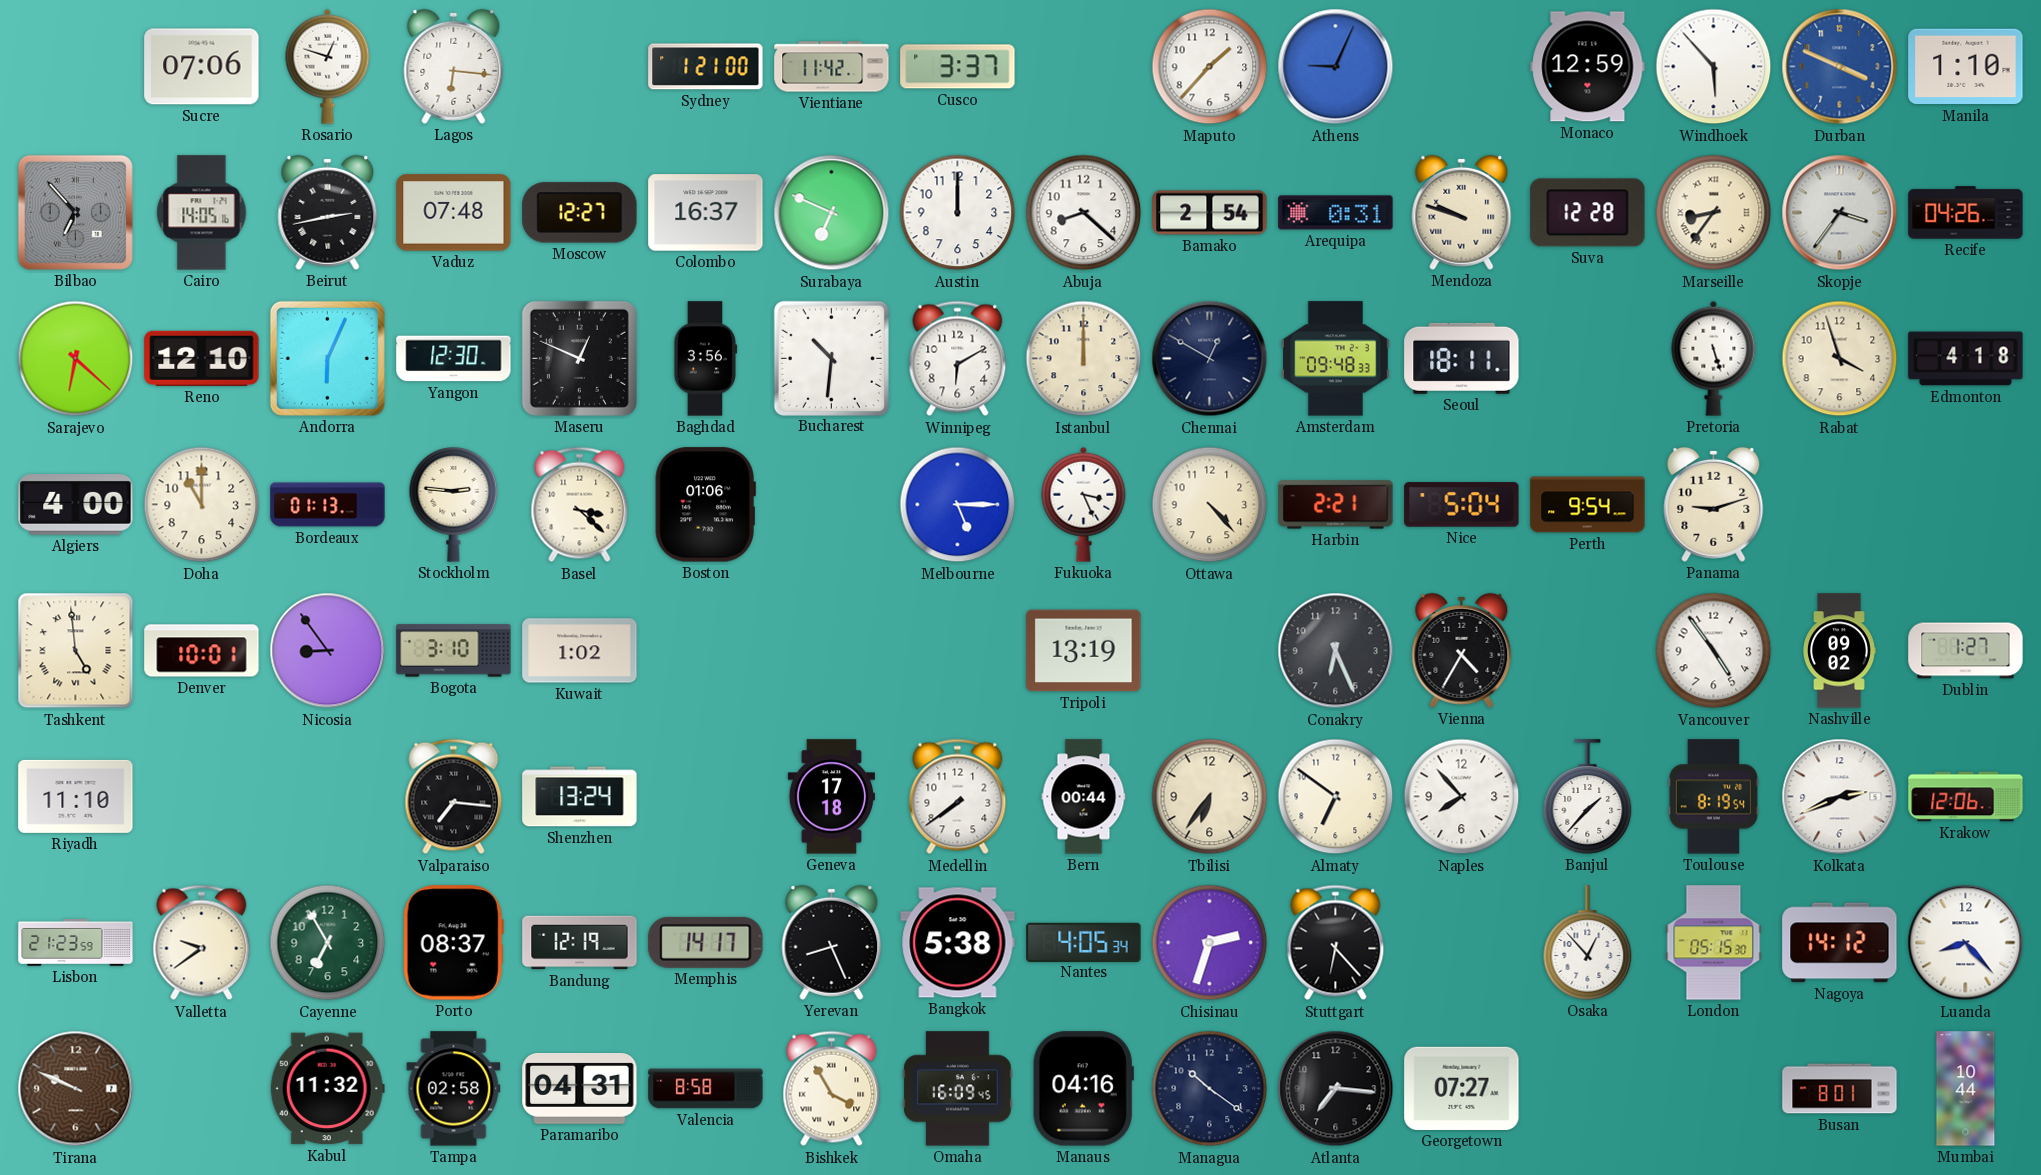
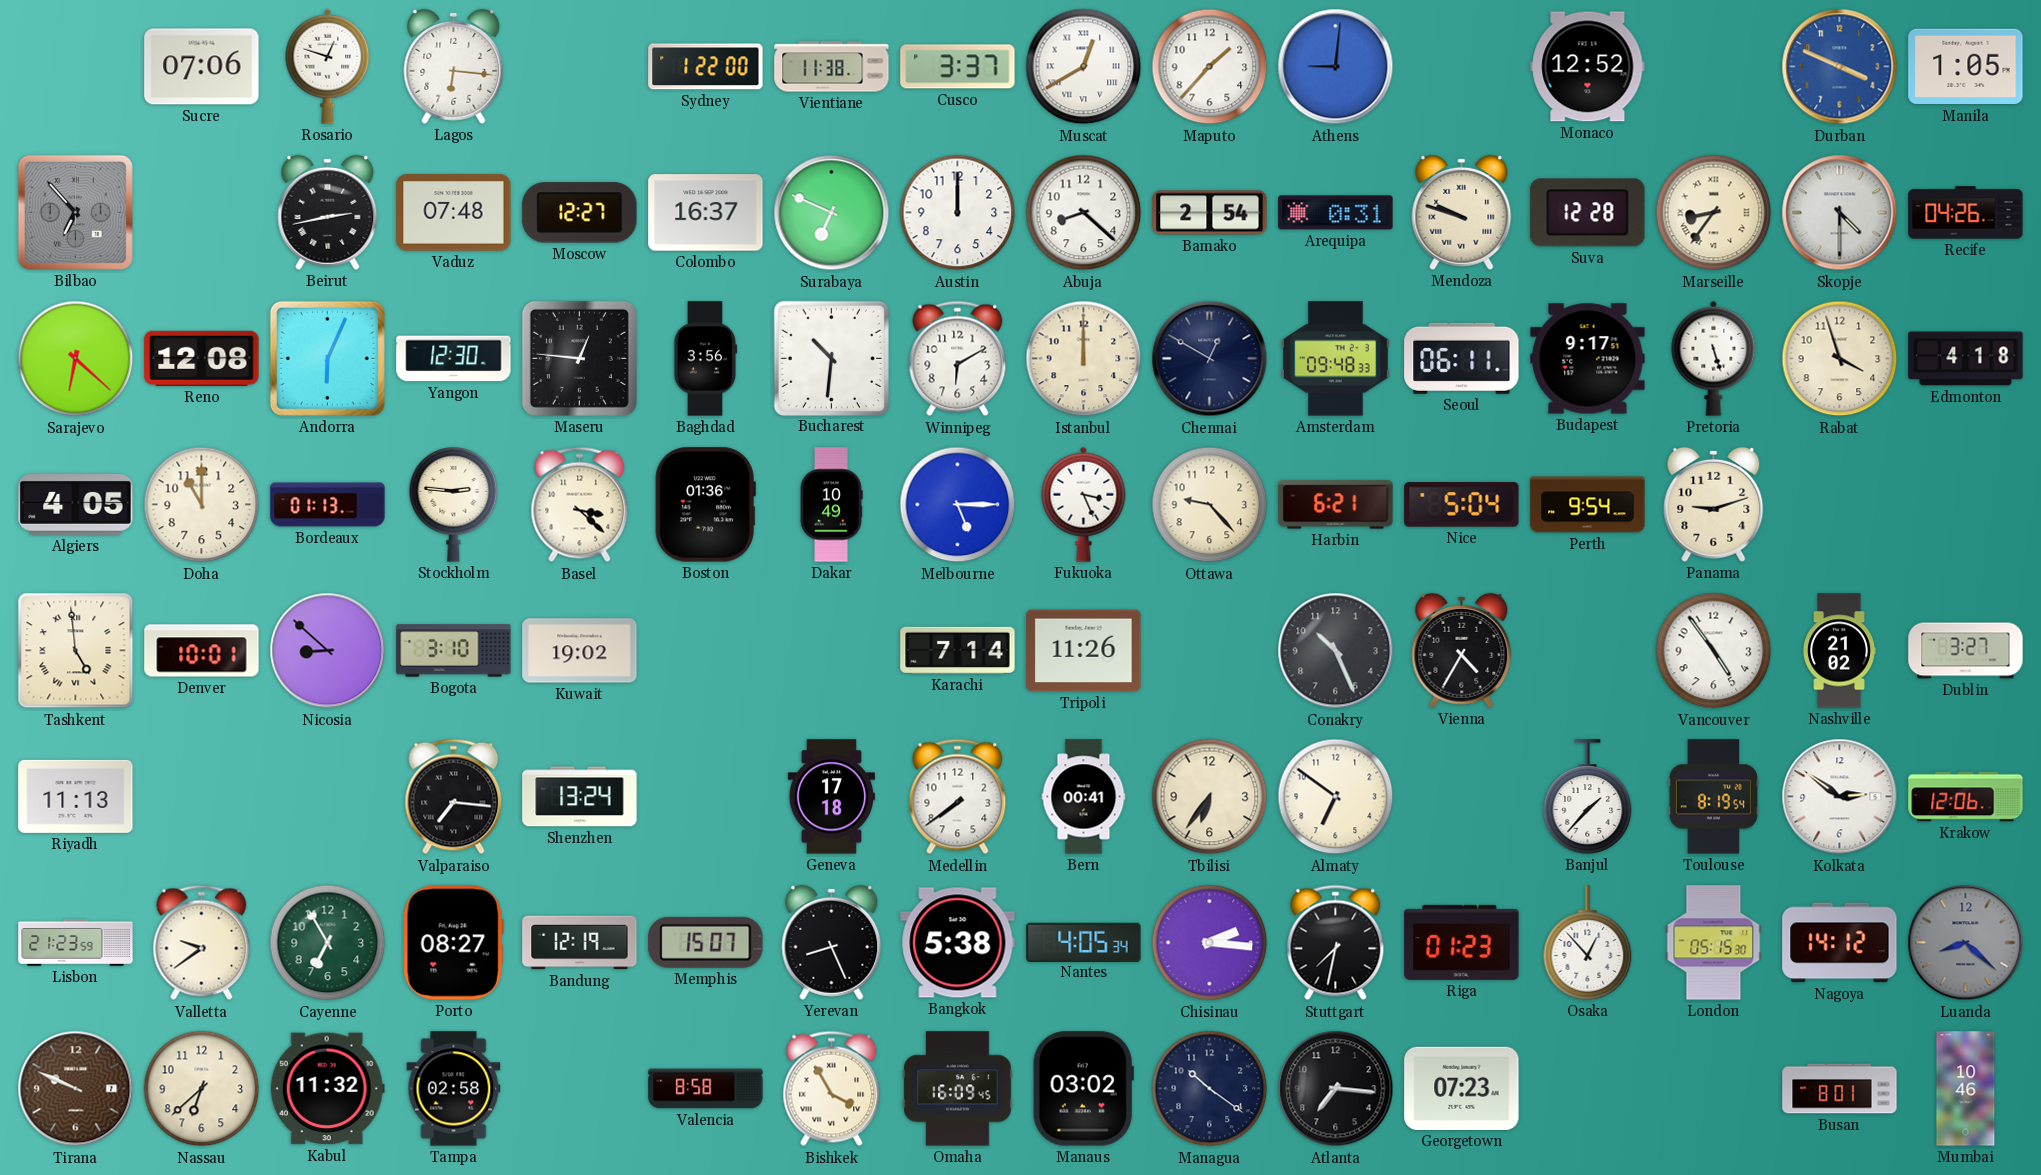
Sydney: 1:21 -> 1:22 (706, 67)
Vientiane: 11:42 -> 11:38 (832, 67)
Muscat: none -> 12:40 (1084, 67)
Athens: 9:04 -> 9:01 (1336, 67)
Monaco: 12:59 -> 12:52 (1588, 67)
Windhoek: 5:53 -> none (1714, 67)
Manila: 1:10 -> 1:05 (1966, 67)
Cairo: 14:05 -> none (202, 213)
Skopje: 3:36 -> 4:30 (1840, 213)
Reno: 12:10 -> 12:08 (202, 358)
Maseru: 12:49 -> 12:46 (579, 358)
Seoul: 18:11 -> 06:11 (1462, 358)
Budapest: none -> 9:17 (1588, 359)
Algiers: 4:00 -> 4:05 (76, 505)
Boston: 01:06 -> 01:36 (705, 505)
Dakar: none -> 10:49 (831, 505)
Ottawa: 4:23 -> 9:23 (1210, 505)
Harbin: 2:21 -> 6:21 (1336, 505)
Nicosia: 8:54 -> 8:52 (328, 651)
Kuwait: 1:02 -> 19:02 (580, 651)
Karachi: none -> 7:14 (958, 650)
Tripoli: 13:19 -> 11:26 (1084, 651)
Conakry: 6:26 -> 10:26 (1336, 651)
Nashville: 09:02 -> 21:02 (1840, 651)
Dublin: 1:27 -> 3:27 (1966, 651)
Riyadh: 11:10 -> 11:13 (76, 796)
Bern: 00:44 -> 00:41 (1084, 797)
Naples: 7:53 -> none (1462, 797)
Kolkata: 2:41 -> 2:51 (1840, 797)
Porto: 08:37 -> 08:27 (453, 943)
Memphis: 14:17 -> 15:07 (706, 942)
Chisinau: 2:33 -> 2:16 (1210, 943)
Stuttgart: 6:23 -> 7:32 (1336, 943)
Riga: none -> 01:23 (1462, 942)
Luanda: 8:23 -> 8:22 (1966, 943)
Luanda dial: white -> grey (1966, 943)
Nassau: none -> 6:38 (202, 1089)
Paramaribo: 04:31 -> none (580, 1088)
Manaus: 04:16 -> 03:02 (1083, 1089)
Georgetown: 07:27 -> 07:23 (1462, 1088)
Mumbai: 10:44 -> 10:46 (1966, 1089)
